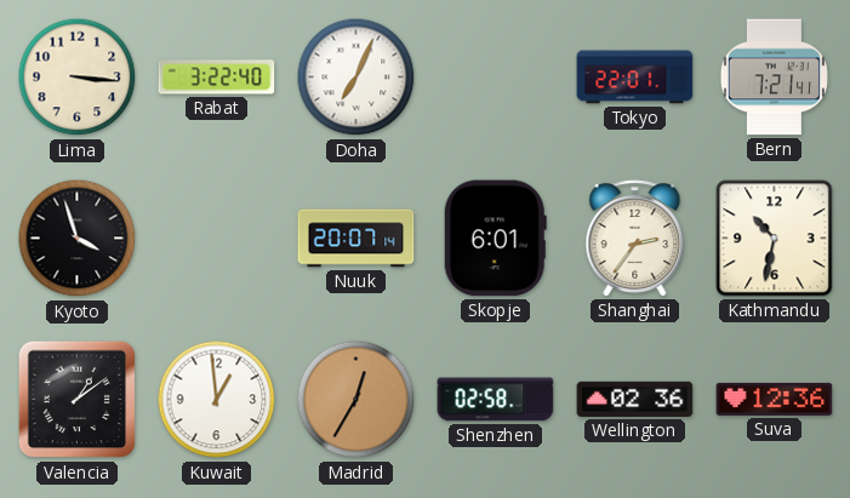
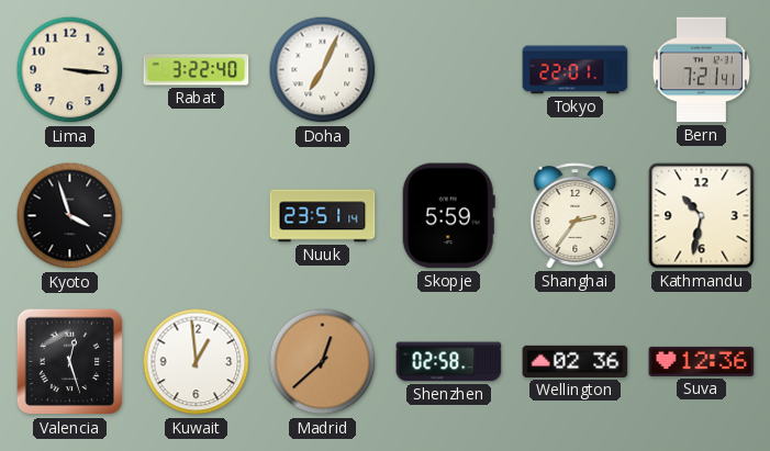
Nuuk: 20:07 -> 23:51 (323, 216)
Skopje: 6:01 -> 5:59 (448, 216)
Valencia: 1:09 -> 12:27 (70, 362)
Madrid: 12:35 -> 12:38 (323, 362)
